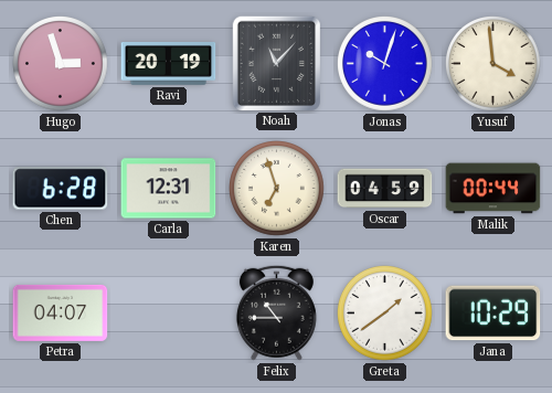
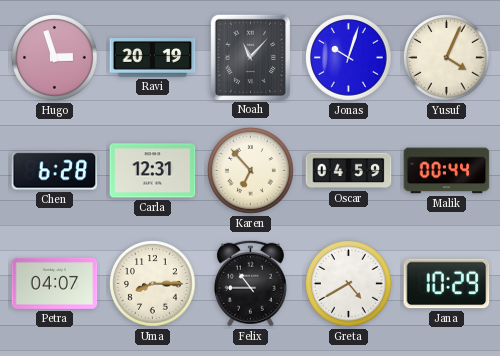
Yusuf: 3:59 -> 4:04 (447, 58)
Karen: 6:57 -> 6:53 (251, 171)
Uma: none -> 8:15 (153, 284)
Greta: 1:39 -> 4:40 (349, 284)
